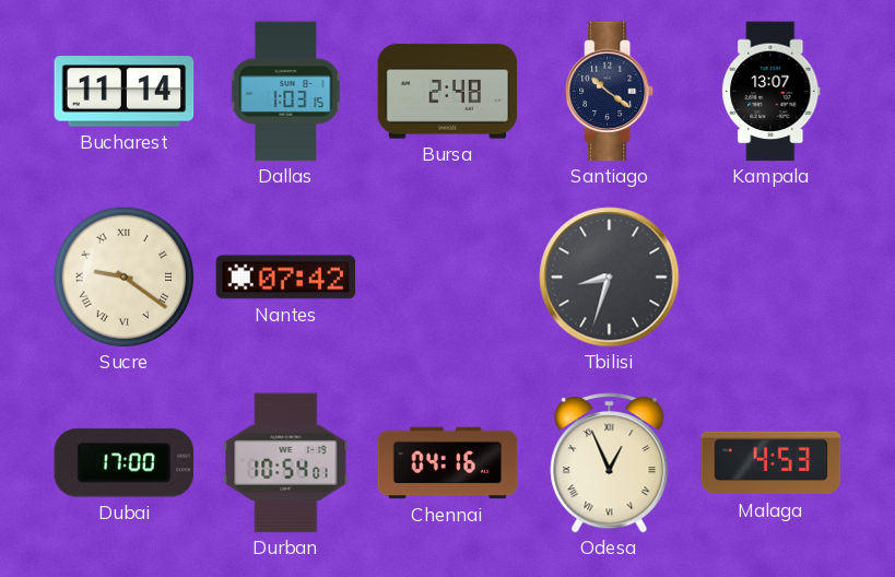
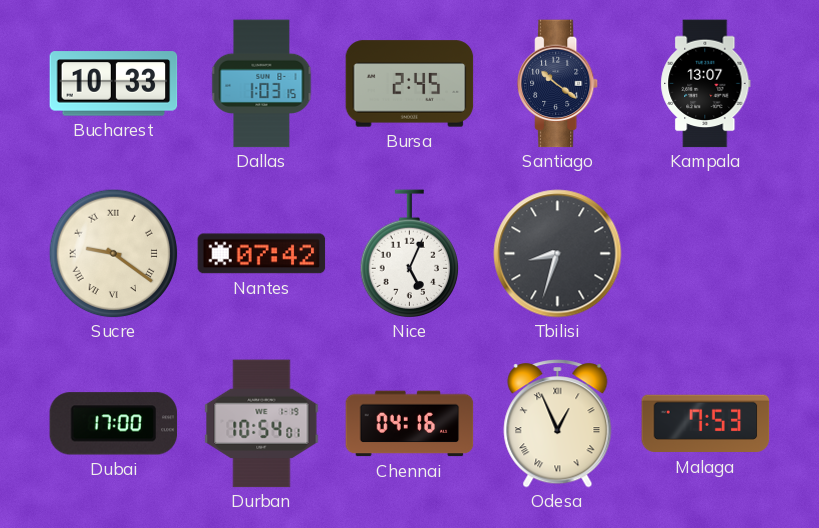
Bucharest: 11:14 -> 10:33 (114, 84)
Bursa: 2:48 -> 2:45 (410, 84)
Nice: none -> 5:04 (409, 253)
Malaga: 4:53 -> 7:53 (706, 424)
